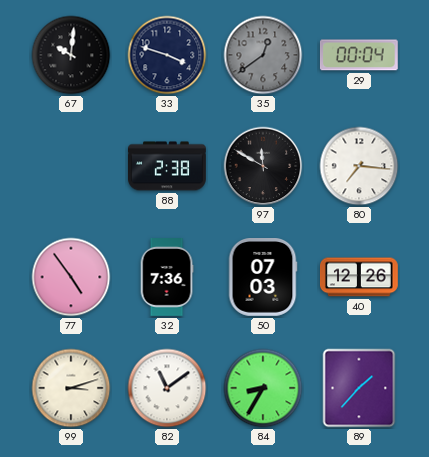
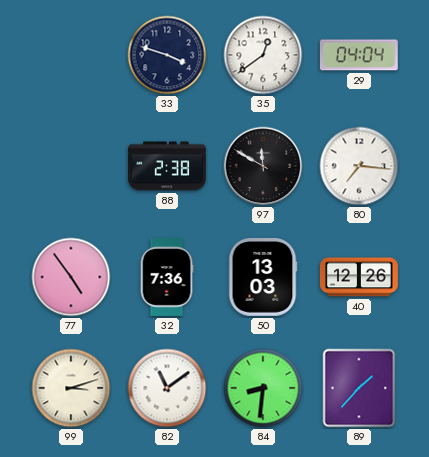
67: 10:01 -> none (71, 55)
35 dial: grey -> white (263, 55)
29: 00:04 -> 04:04 (359, 55)
50: 07:03 -> 13:03 (263, 278)
84: 8:35 -> 8:31 (263, 388)
